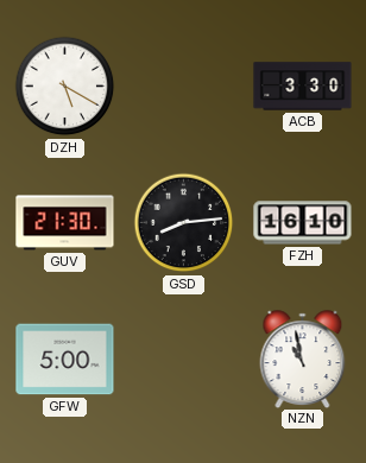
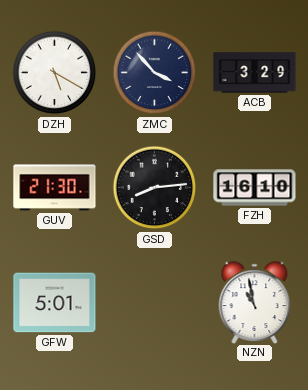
ZMC: none -> 3:53 (155, 73)
ACB: 3:30 -> 3:29 (255, 73)
GFW: 5:00 -> 5:01 (55, 303)
